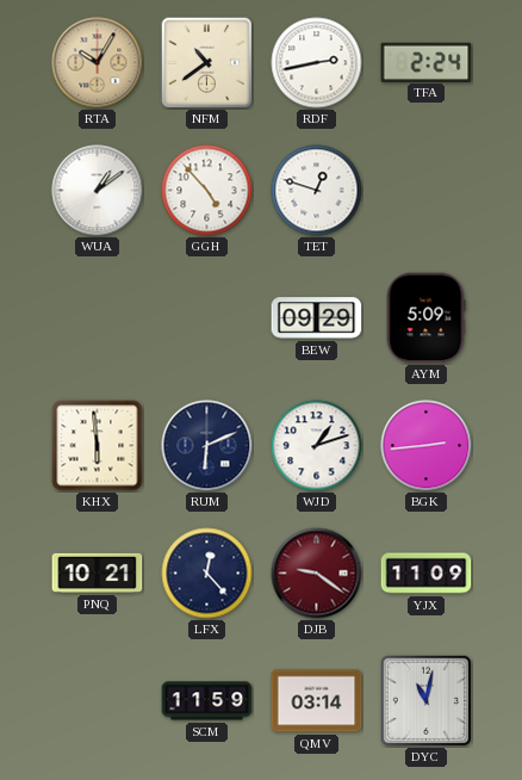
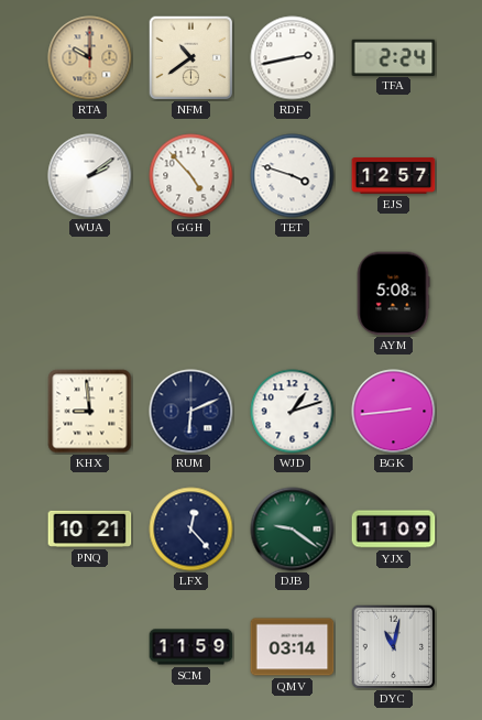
RTA: 10:05 -> 10:00 (90, 58)
WUA: 1:09 -> 2:09 (90, 176)
TET: 12:48 -> 3:48 (293, 176)
EJS: none -> 12:57 (394, 176)
BEW: 09:29 -> none (317, 318)
AYM: 5:09 -> 5:08 (393, 294)
KHX: 5:59 -> 8:59 (90, 412)
DJB dial: burgundy -> green (293, 530)
